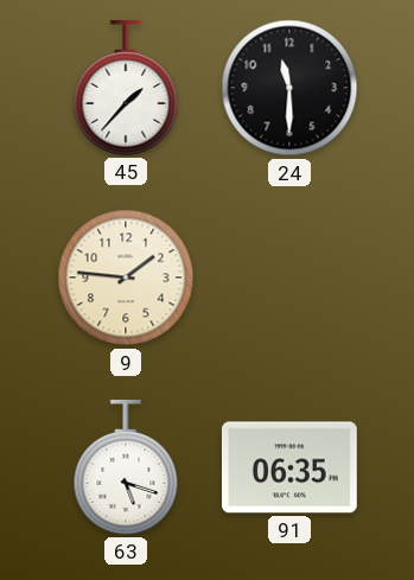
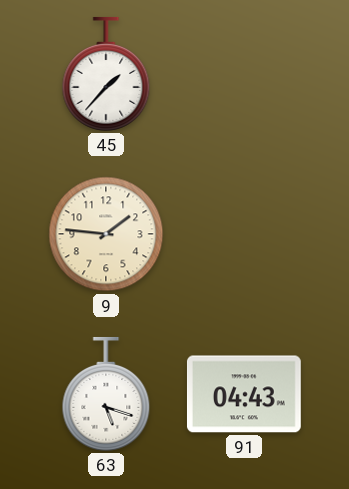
24: 11:30 -> none (289, 88)
91: 06:35 -> 04:43 (244, 394)
